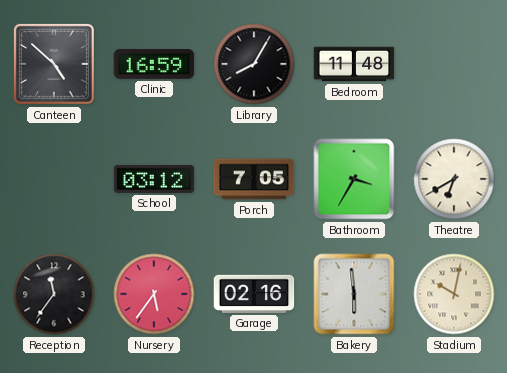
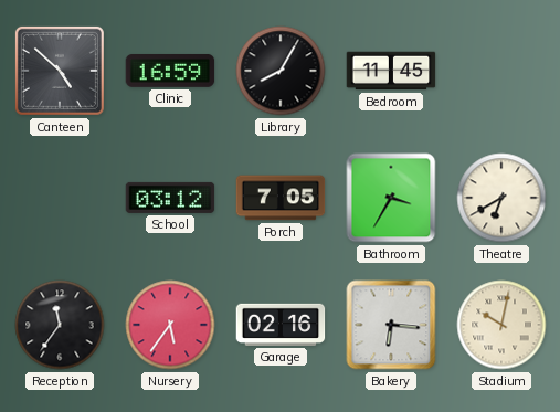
Bedroom: 11:48 -> 11:45 (391, 71)
Bakery: 5:59 -> 6:16 (391, 325)
